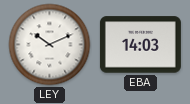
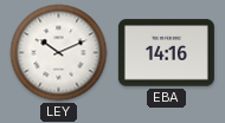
EBA: 14:03 -> 14:16 (166, 53)
